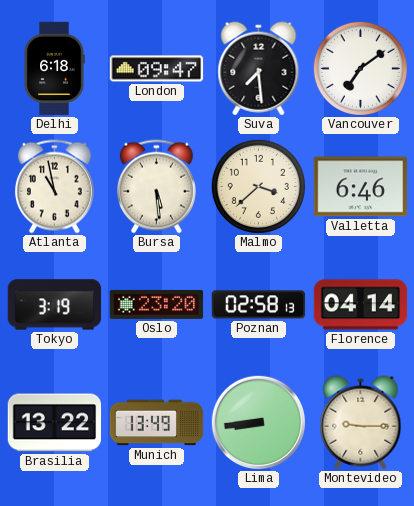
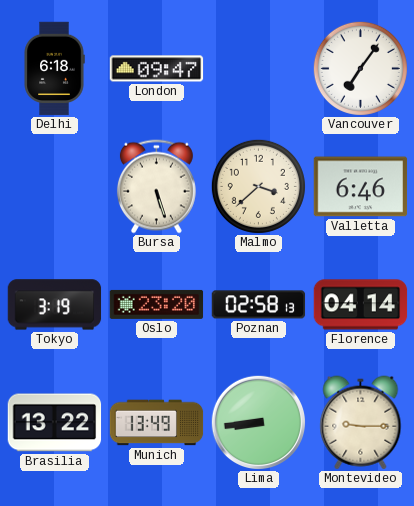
Suva: 7:29 -> none (259, 69)
Vancouver: 7:09 -> 7:06 (360, 68)
Atlanta: 10:58 -> none (54, 187)
Bursa: 5:29 -> 5:27 (156, 187)
